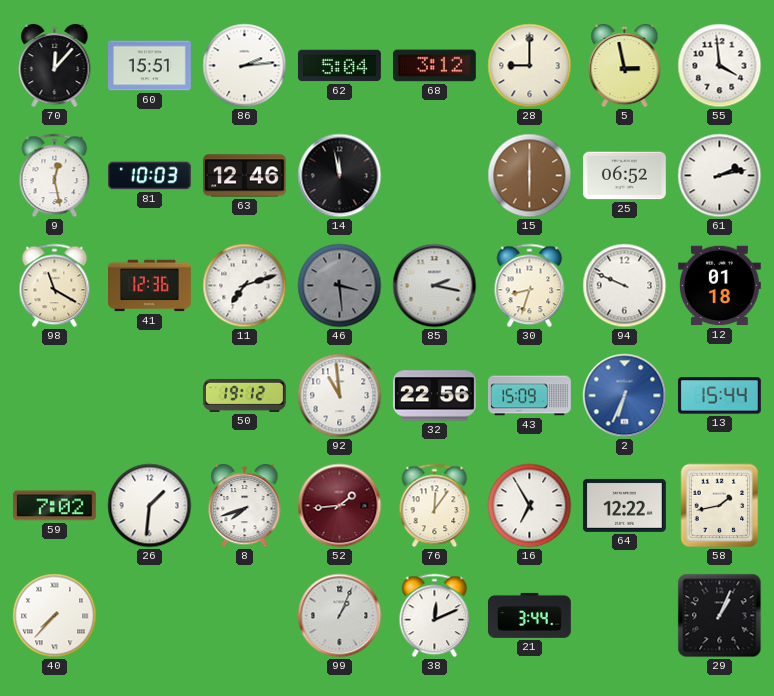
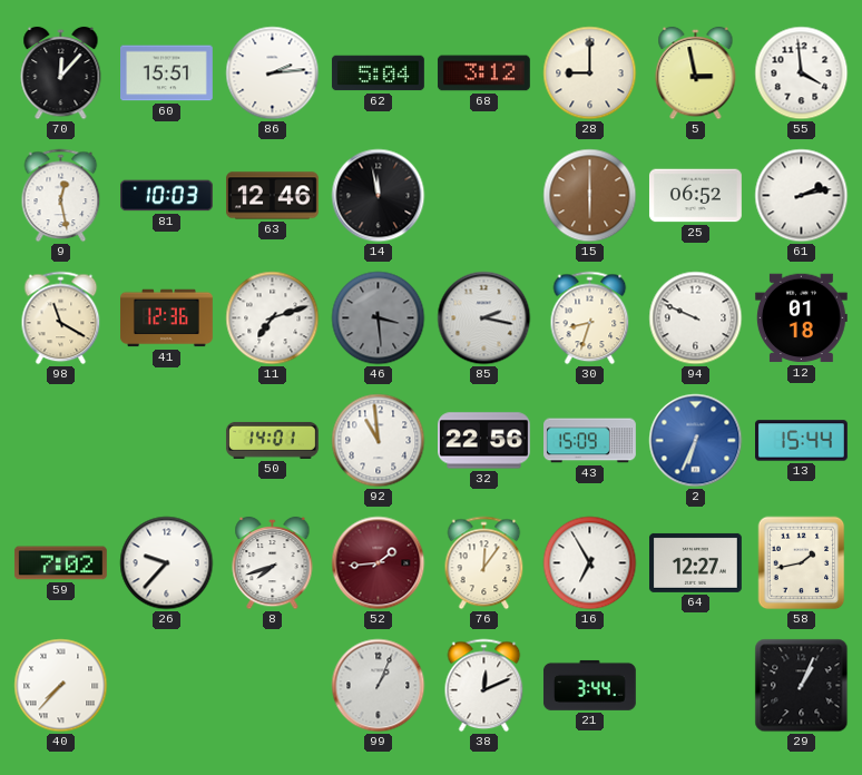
50: 19:12 -> 14:01 (272, 440)
26: 1:31 -> 9:37 (167, 563)
64: 12:22 -> 12:27 (695, 562)
